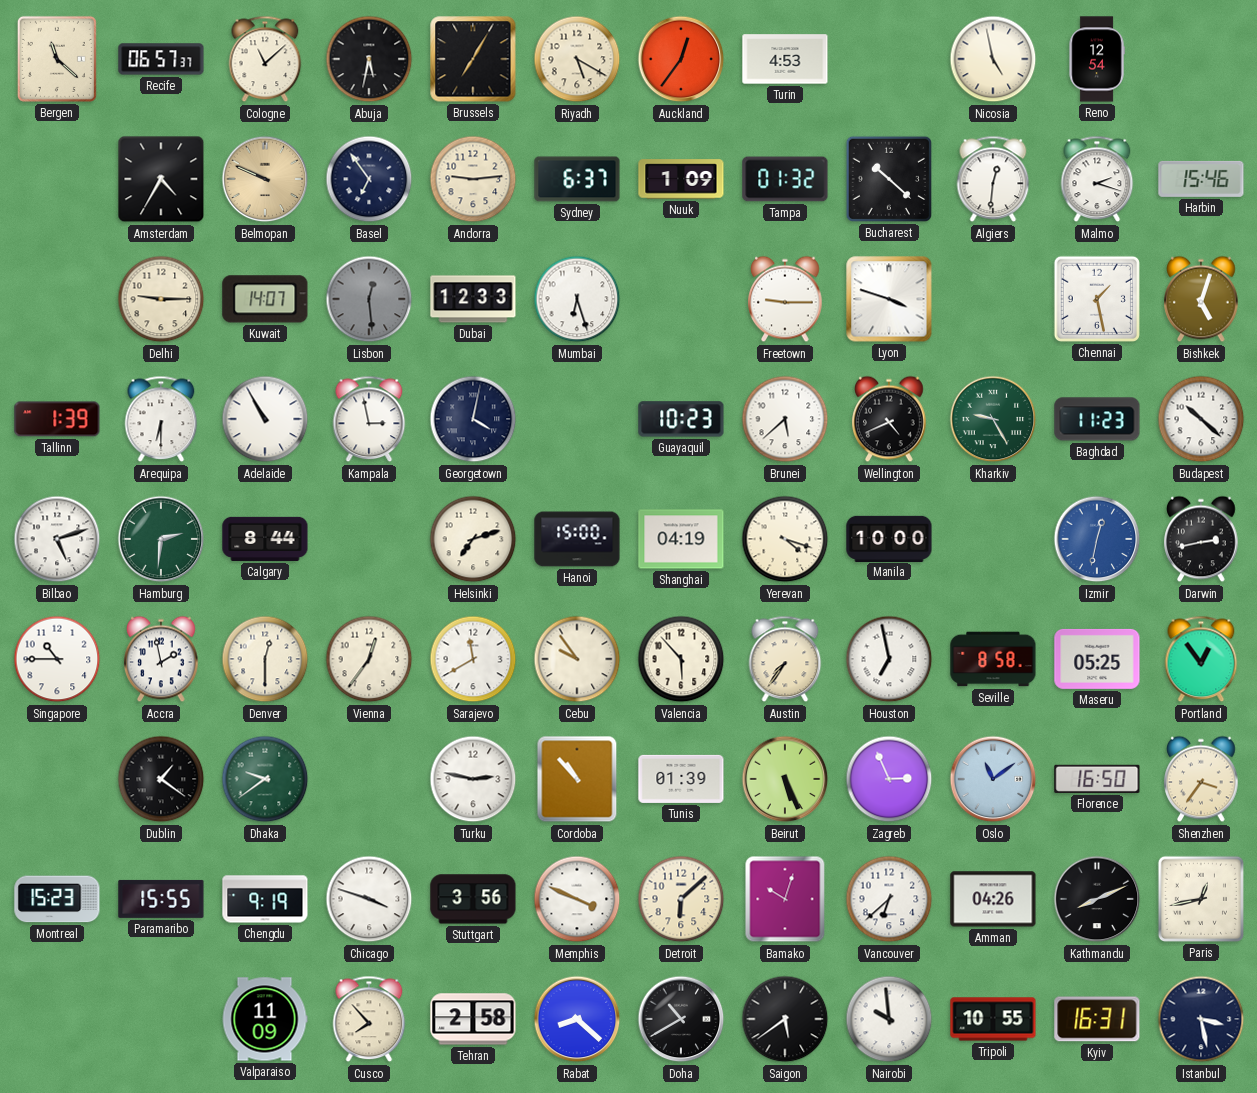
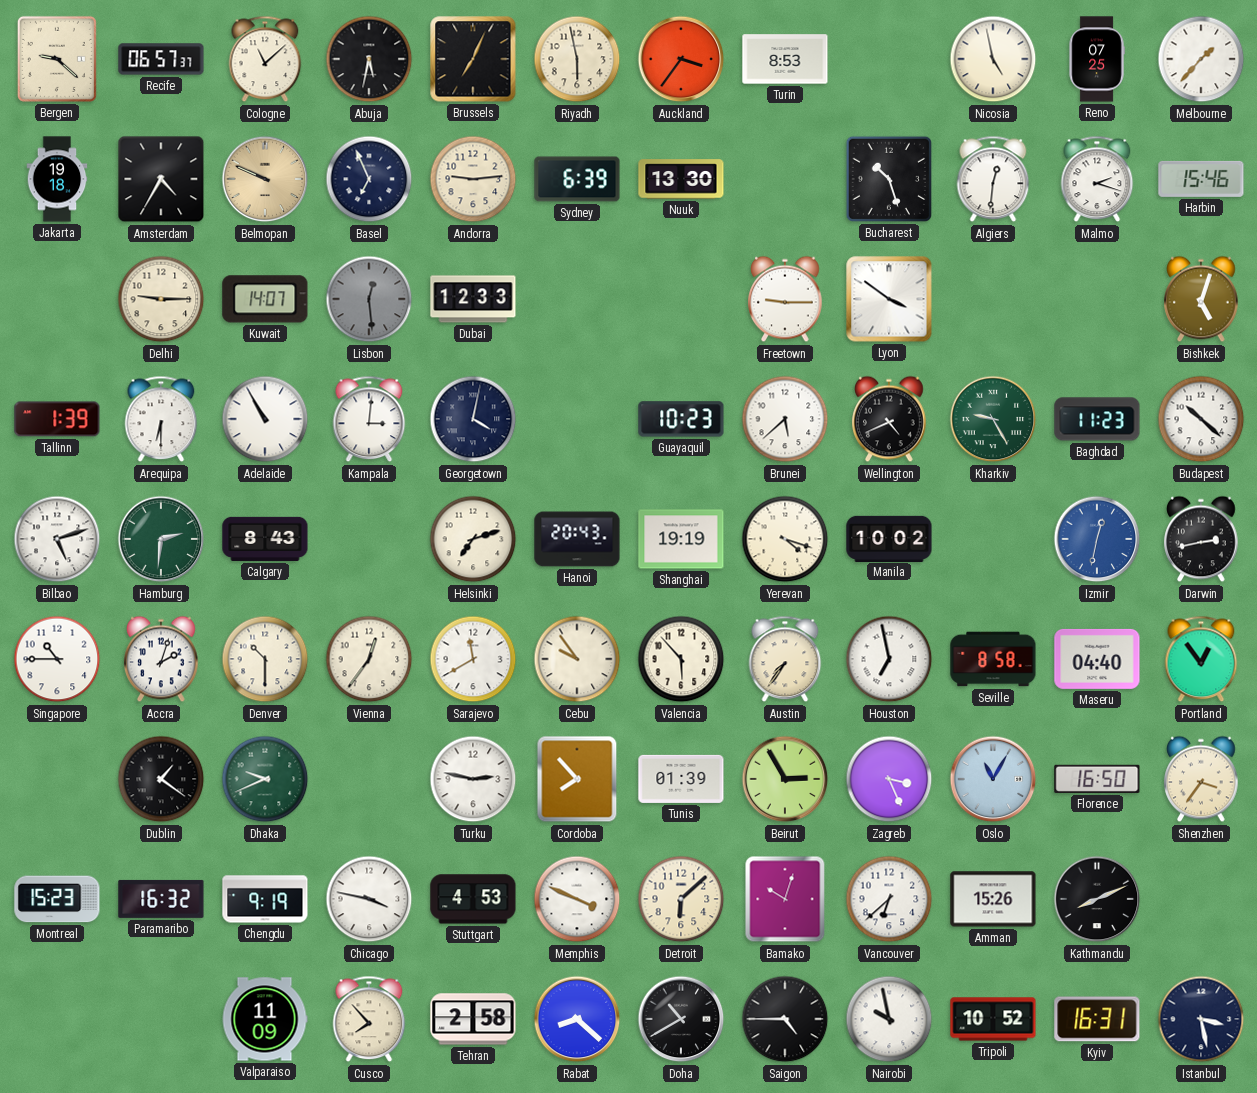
Bergen: 11:22 -> 9:22 (57, 59)
Brussels: 7:05 -> 7:04 (473, 59)
Riyadh: 5:20 -> 5:58 (577, 59)
Auckland: 12:36 -> 3:36 (681, 59)
Turin: 4:53 -> 8:53 (785, 59)
Reno: 12:54 -> 07:25 (1097, 59)
Melbourne: none -> 1:37 (1201, 59)
Jakarta: none -> 19:18 (57, 179)
Basel: 6:54 -> 6:56 (369, 179)
Sydney: 6:37 -> 6:39 (577, 179)
Nuuk: 1:09 -> 13:30 (681, 179)
Tampa: 01:32 -> none (785, 179)
Bucharest: 10:22 -> 10:27 (889, 179)
Mumbai: 6:27 -> none (577, 299)
Lyon: 3:48 -> 3:51 (889, 299)
Chennai: 1:28 -> none (1097, 299)
Kampala: 2:58 -> 3:01 (369, 419)
Calgary: 8:44 -> 8:43 (265, 539)
Hanoi: 15:00 -> 20:43 (577, 539)
Shanghai: 04:19 -> 19:19 (681, 539)
Manila: 10:00 -> 10:02 (889, 538)
Accra: 1:58 -> 2:03 (161, 659)
Denver: 12:30 -> 10:30 (265, 659)
Maseru: 05:25 -> 04:40 (1097, 659)
Dhaka: 9:39 -> 9:41 (265, 779)
Cordoba: 10:53 -> 7:53 (577, 779)
Beirut: 5:26 -> 2:55 (785, 779)
Zagreb: 2:56 -> 3:26 (889, 779)
Oslo: 11:09 -> 11:05 (993, 779)
Paramaribo: 15:55 -> 16:32 (161, 899)
Chicago: 3:48 -> 3:47 (369, 899)
Stuttgart: 3:56 -> 4:53 (473, 899)
Amman: 04:26 -> 15:26 (993, 899)
Paris: 12:43 -> none (1201, 899)
Saigon: 5:39 -> 4:45 (785, 1019)
Nairobi: 9:59 -> 9:58 (889, 1019)
Tripoli: 10:55 -> 10:52 (993, 1019)
